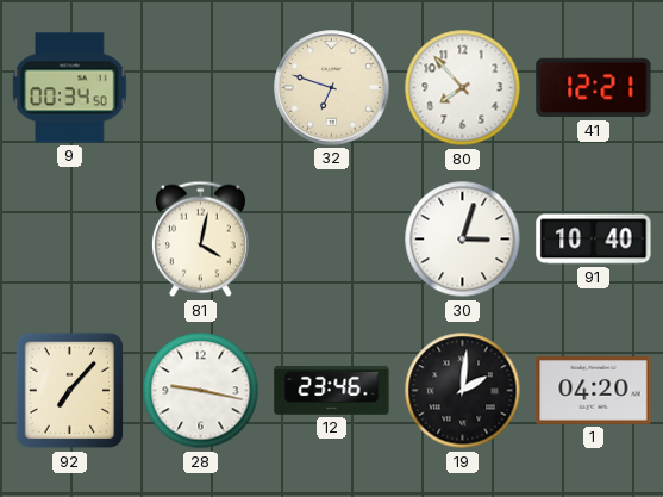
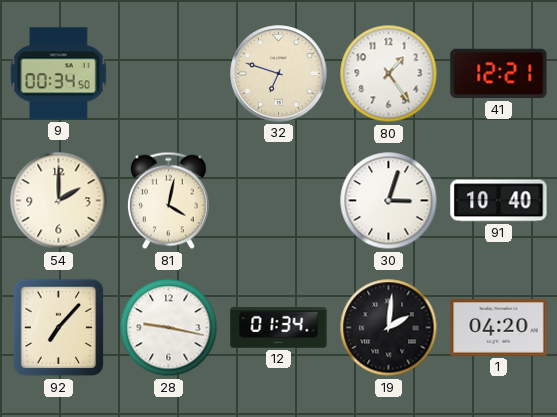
80: 7:53 -> 1:24 (389, 74)
54: none -> 2:00 (59, 201)
12: 23:46 -> 01:34 (279, 328)
